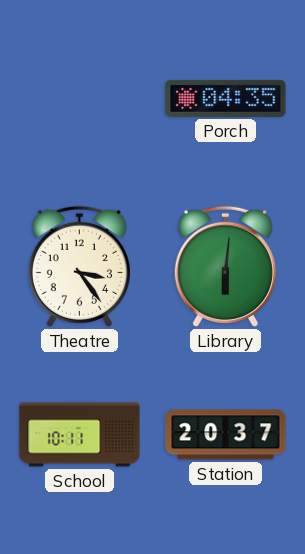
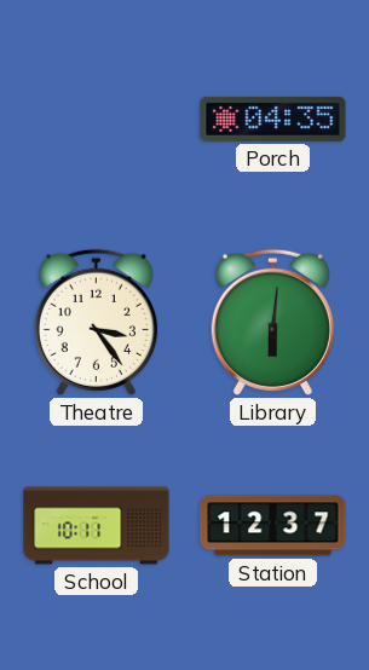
Station: 20:37 -> 12:37 (273, 526)
